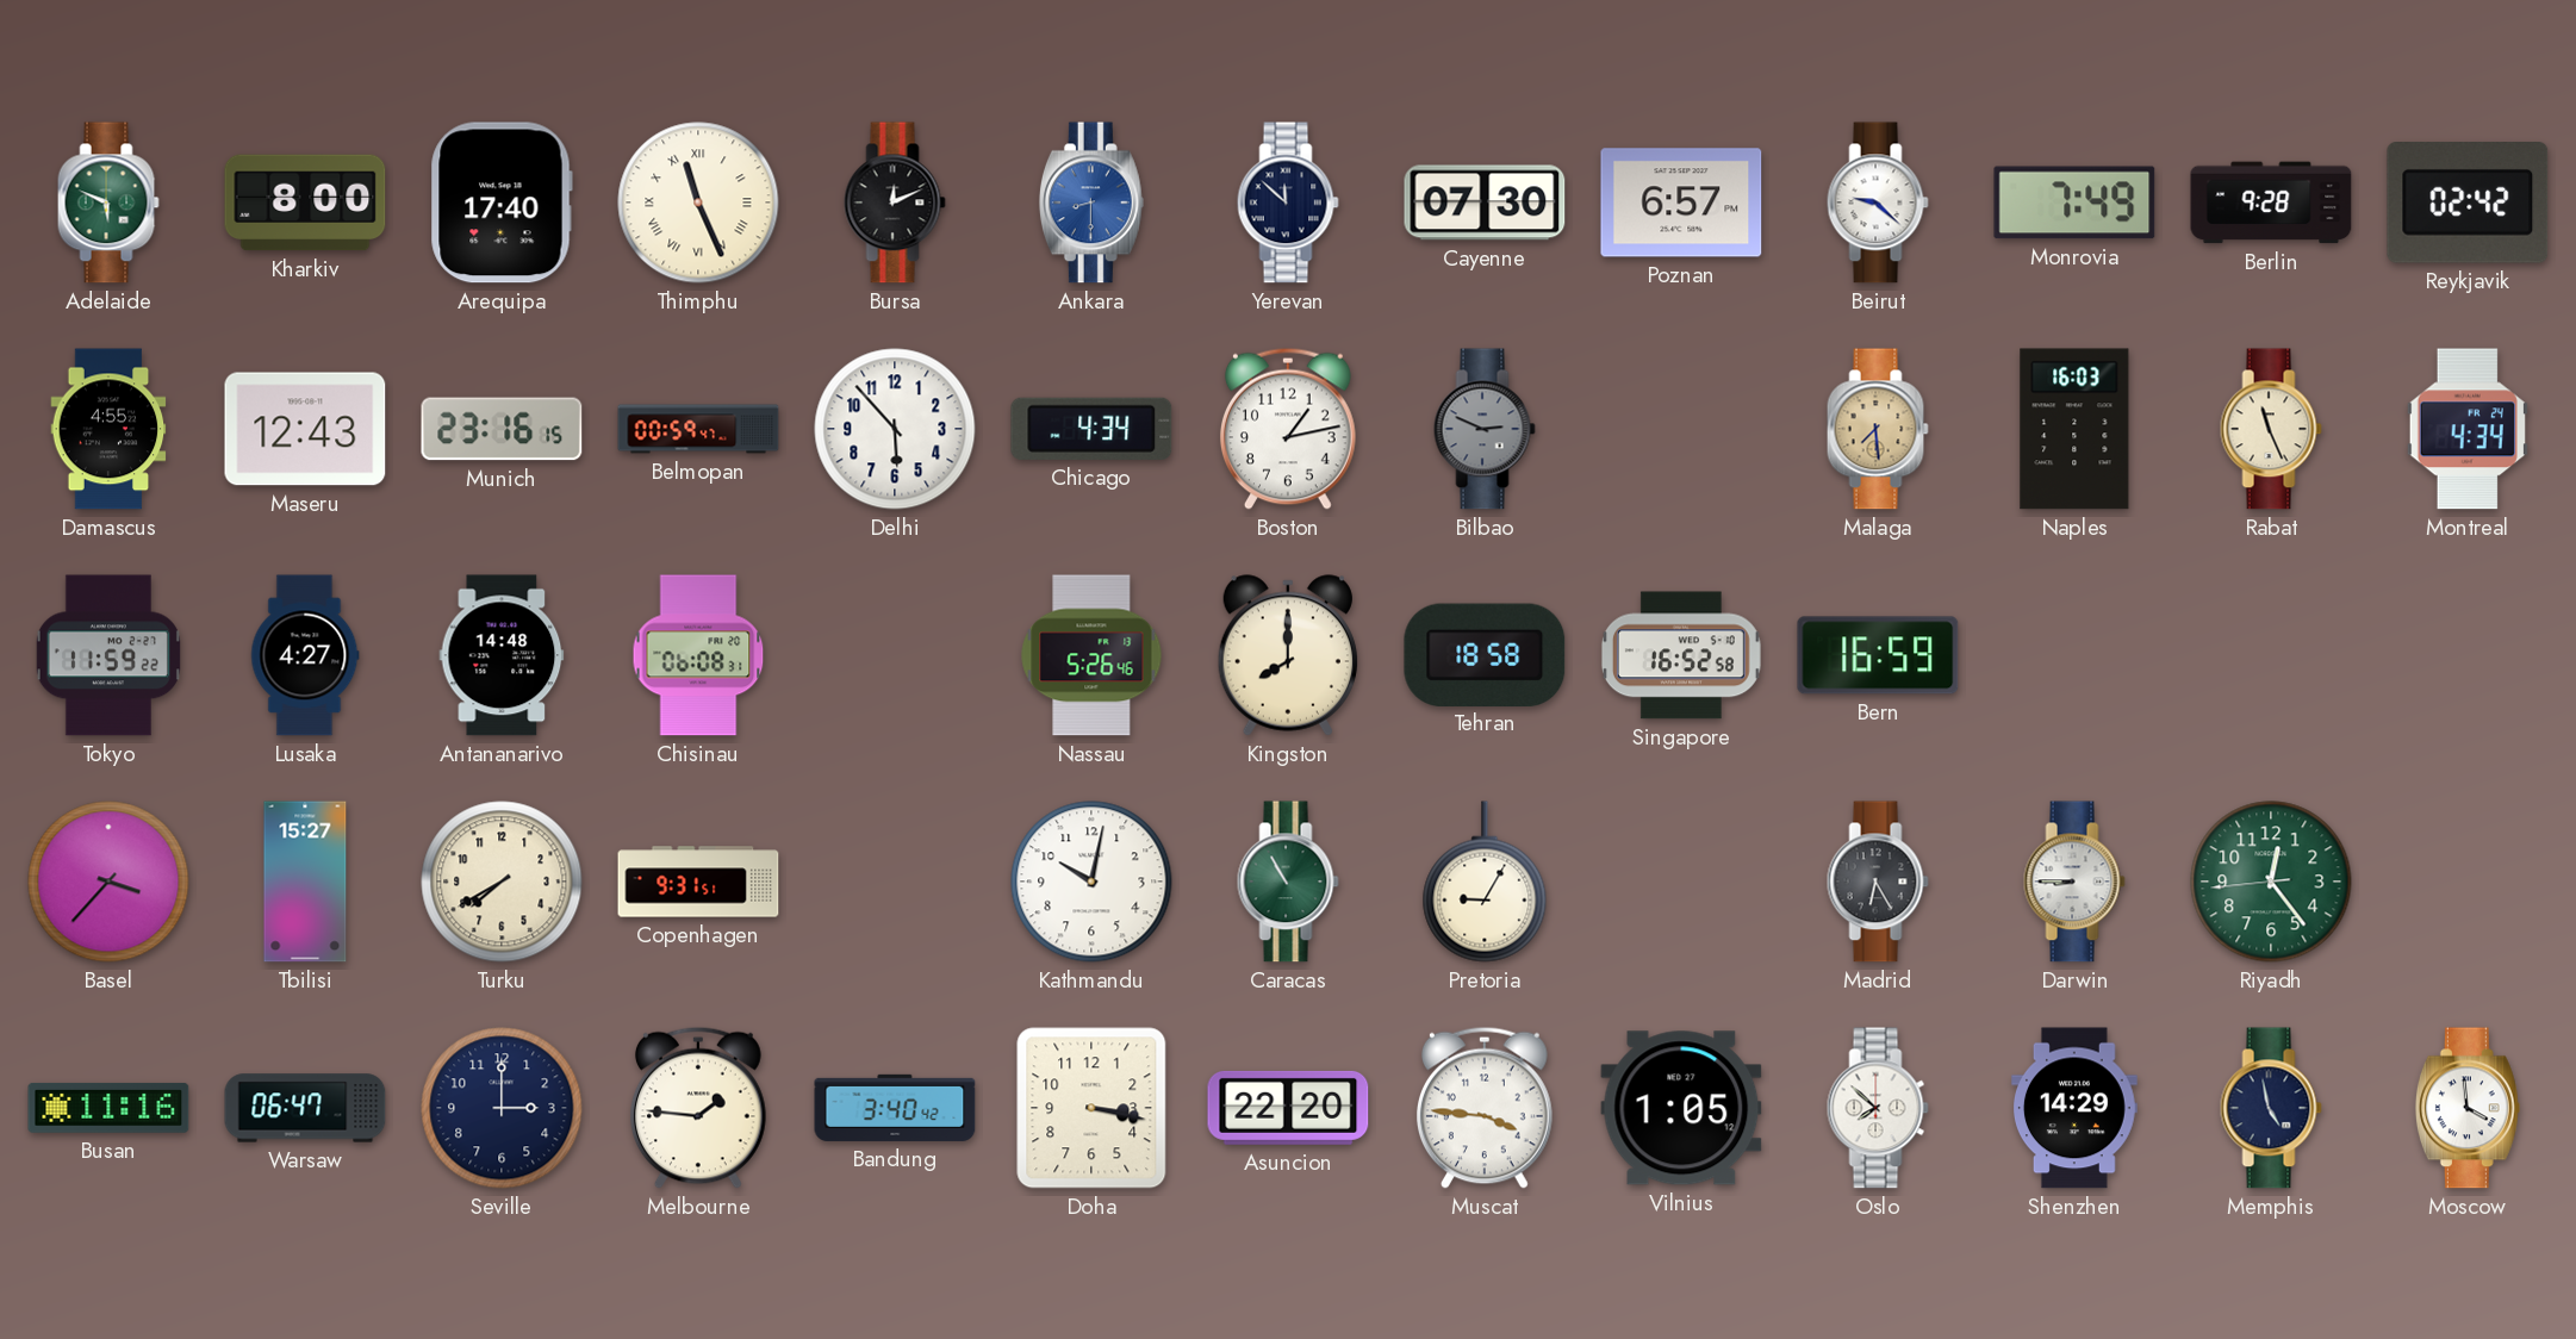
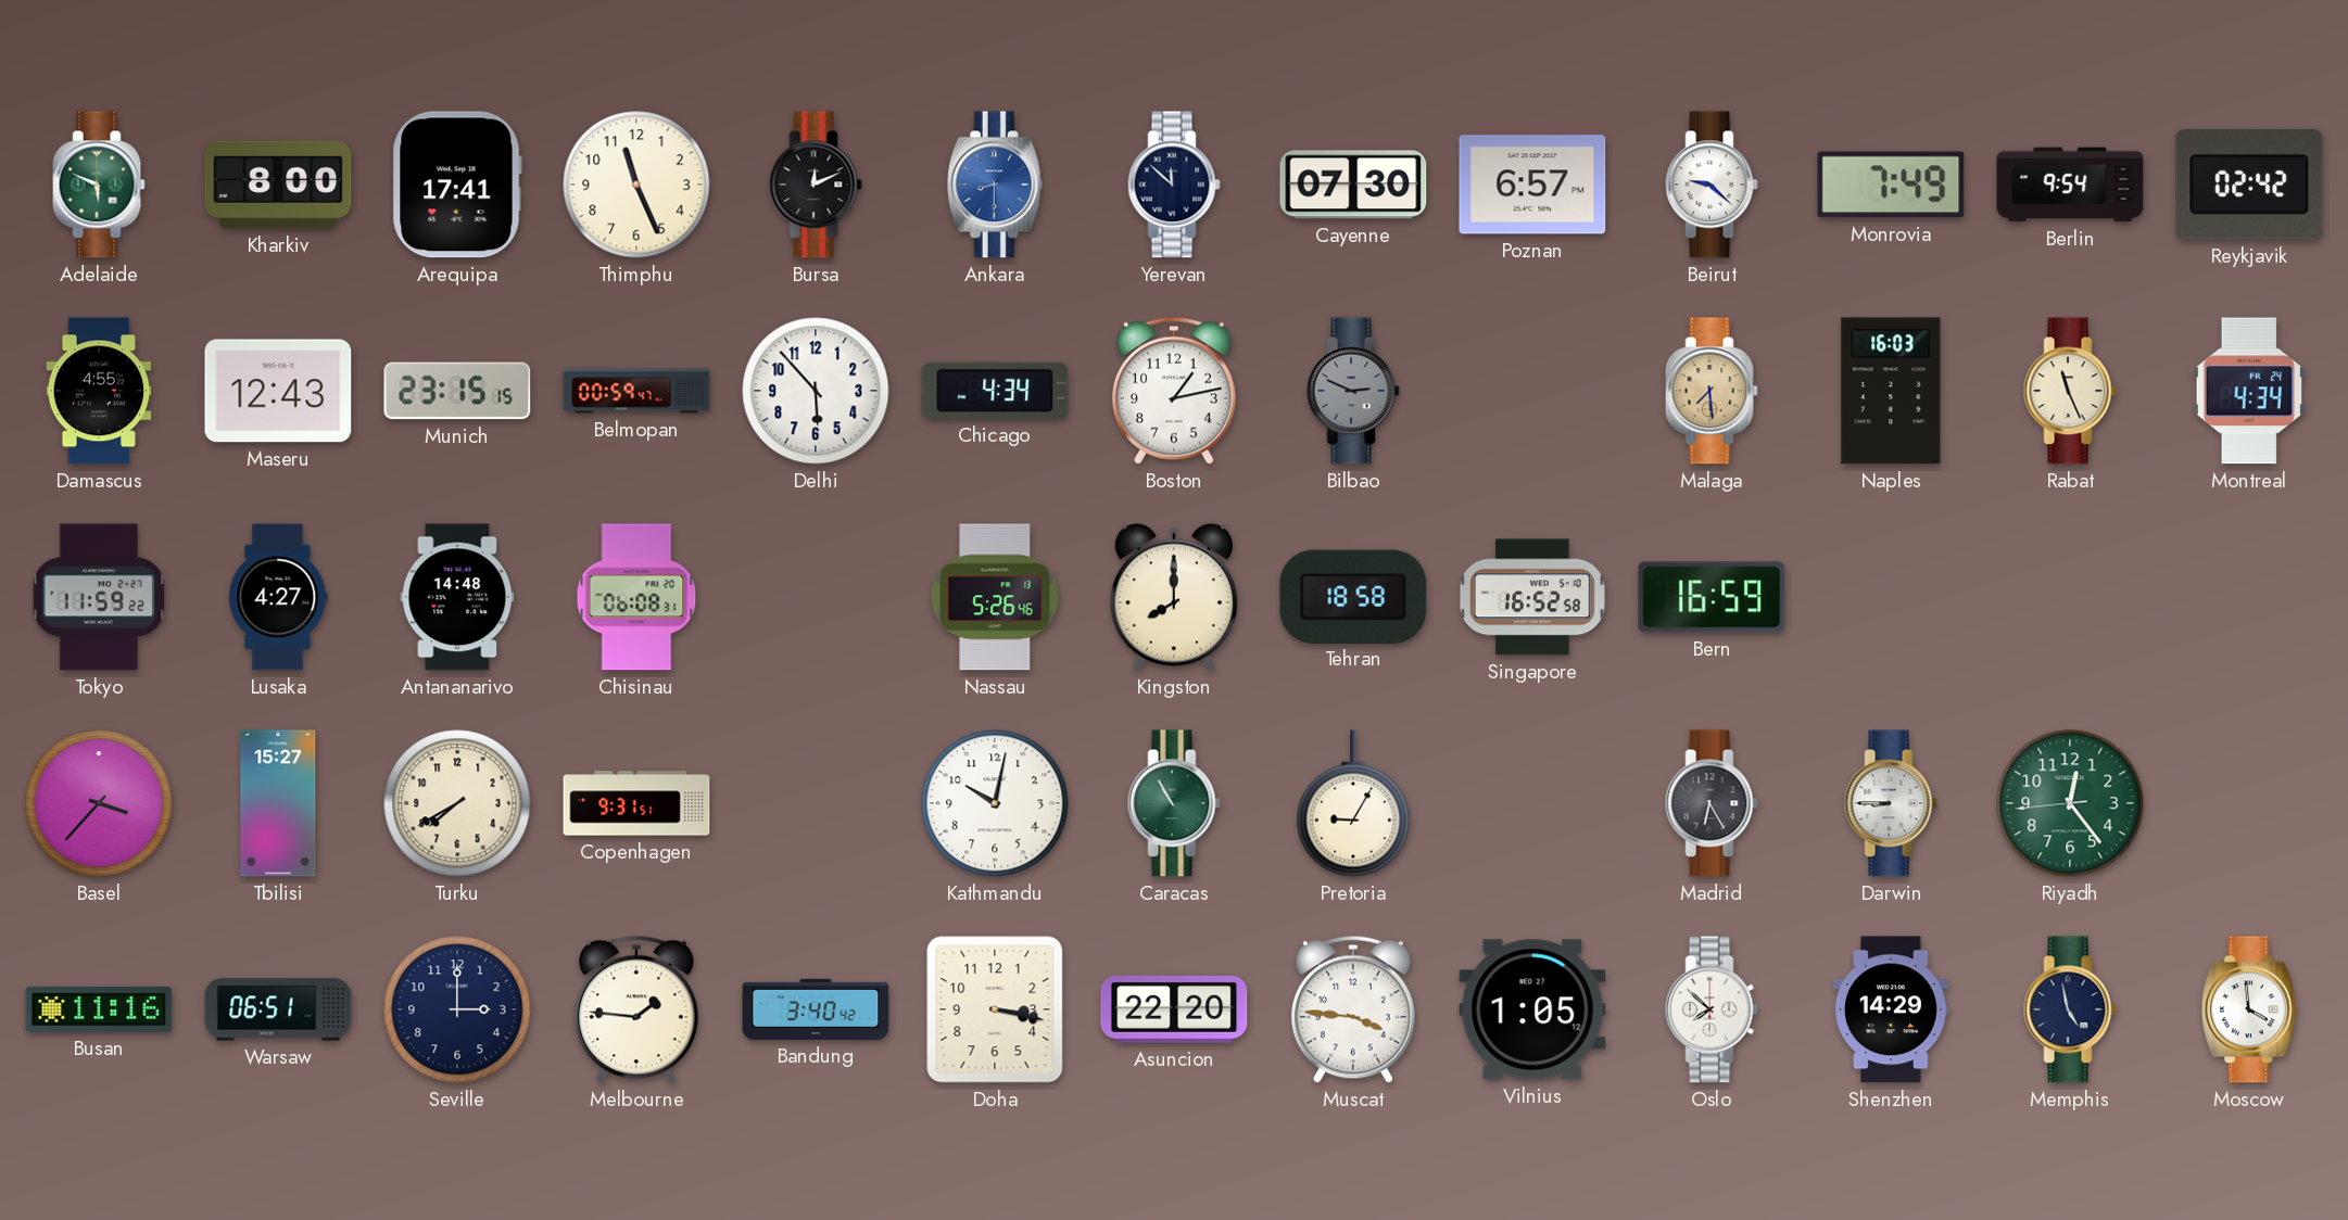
Arequipa: 17:40 -> 17:41 (457, 185)
Thimphu numerals: Roman -> Arabic (636, 185)
Berlin: 9:28 -> 9:54 (2070, 185)
Munich: 23:16 -> 23:15 (457, 391)
Warsaw: 06:47 -> 06:51 (278, 1009)
